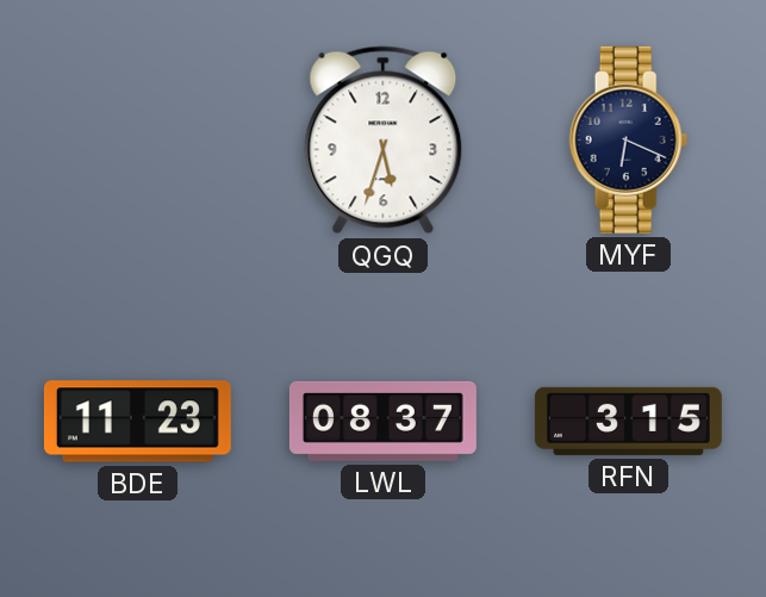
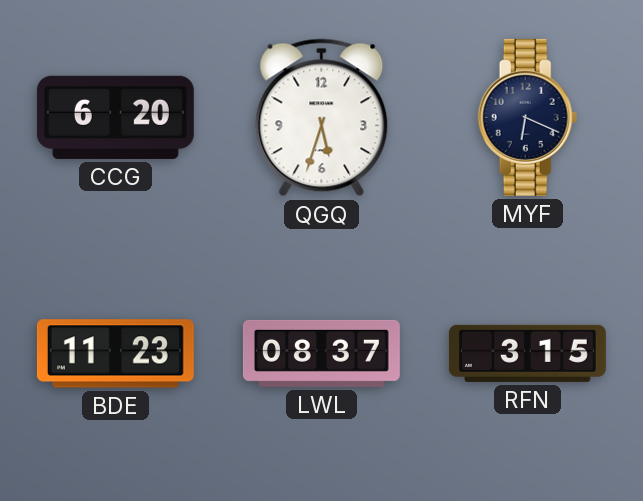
CCG: none -> 6:20 (115, 117)
